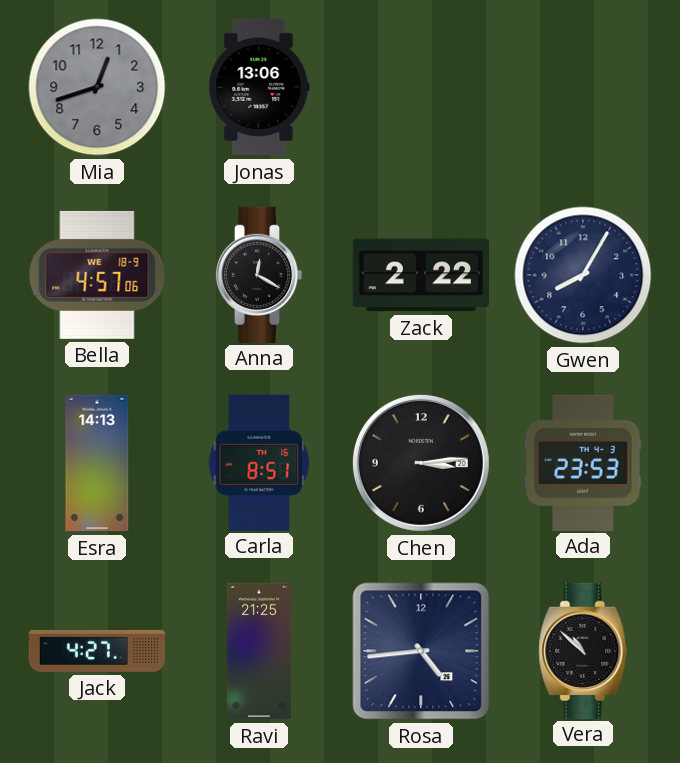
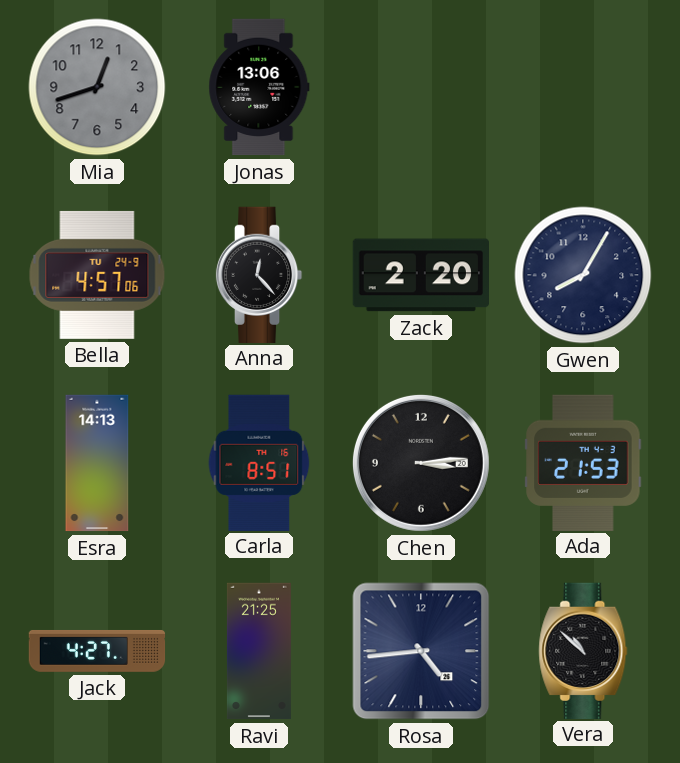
Bella date: WE 18-9 -> TU 24-9 (97, 275)
Anna: 12:20 -> 12:23 (259, 274)
Zack: 2:22 -> 2:20 (420, 275)
Ada: 23:53 -> 21:53 (583, 462)
